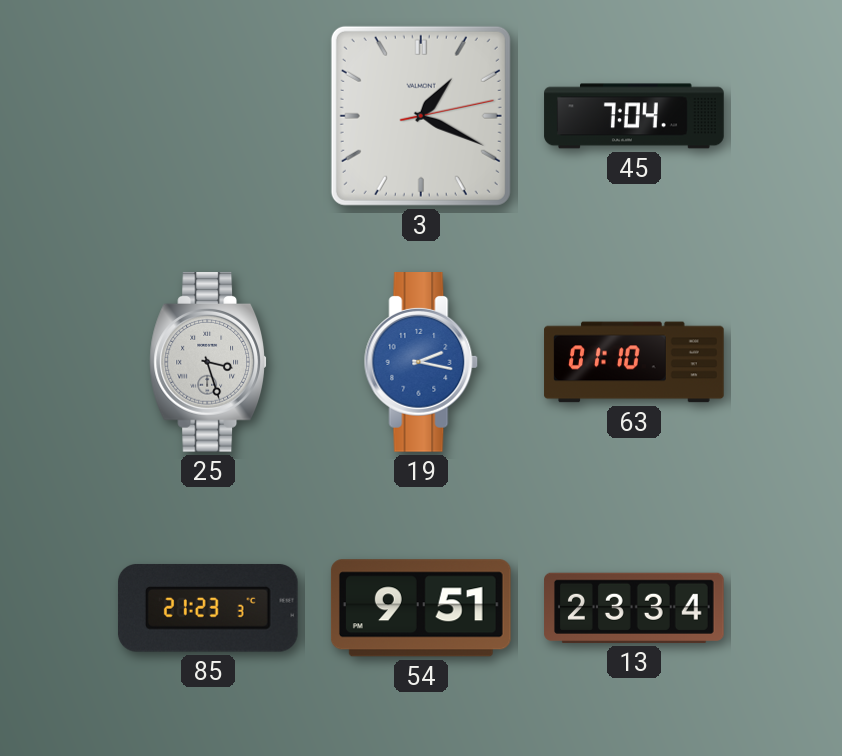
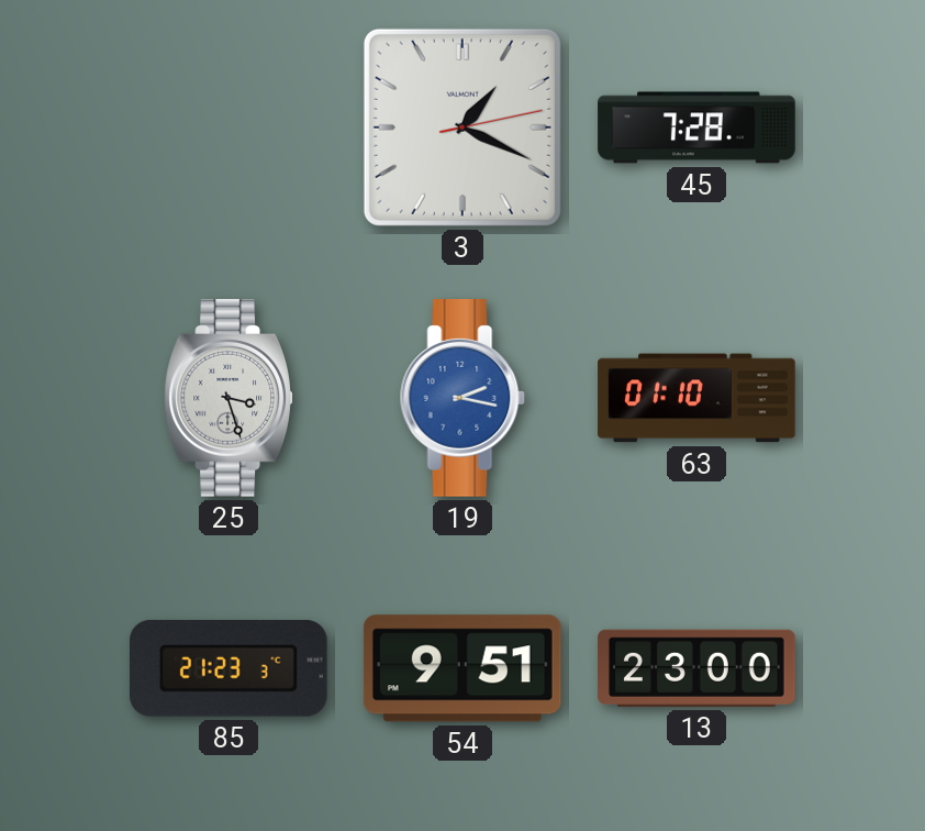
45: 7:04 -> 7:28 (696, 128)
13: 23:34 -> 23:00 (696, 668)
